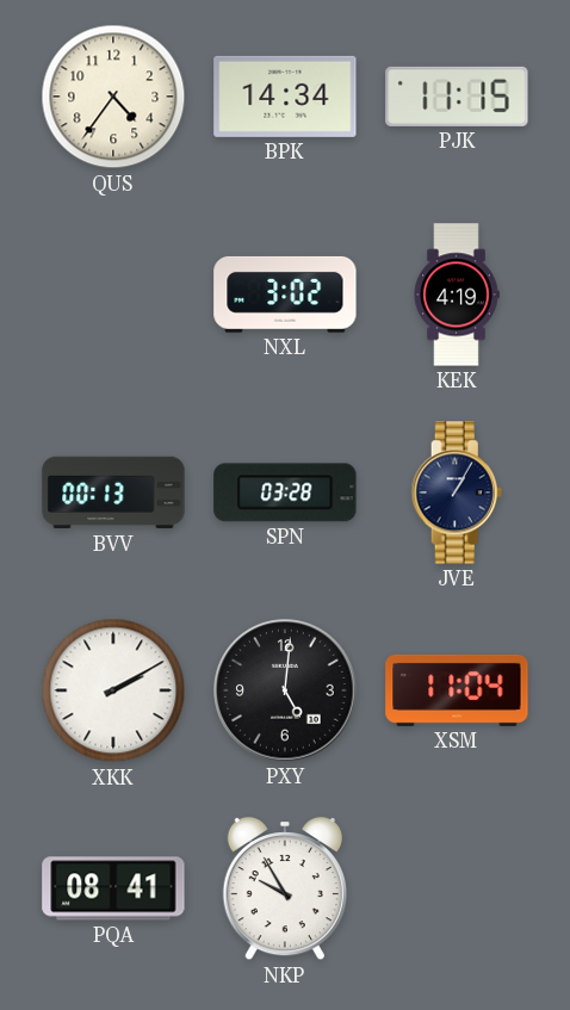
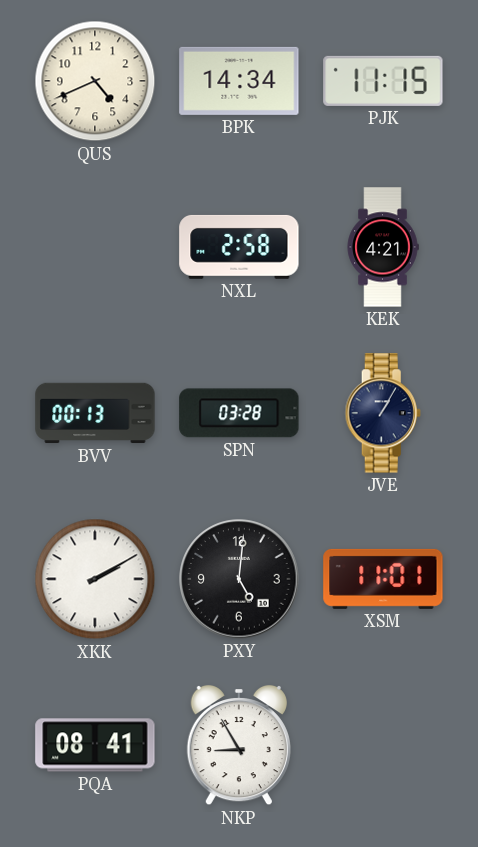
QUS: 4:36 -> 4:41 (95, 81)
NXL: 3:02 -> 2:58 (239, 247)
KEK: 4:19 -> 4:21 (383, 247)
XSM: 11:04 -> 11:01 (383, 579)
NKP: 9:55 -> 8:55 (239, 745)
